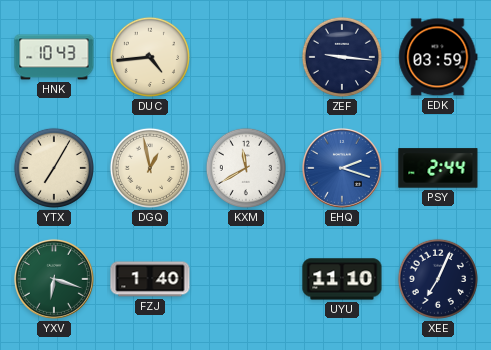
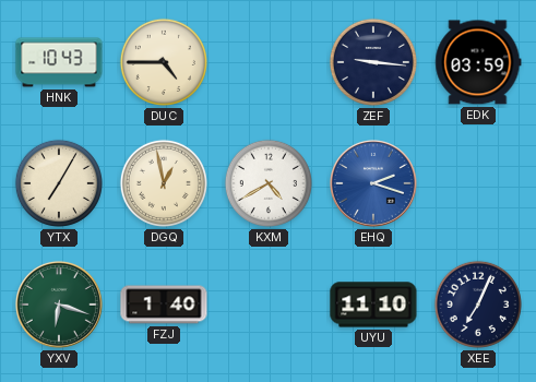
DUC: 4:44 -> 4:45 (164, 62)
KXM: 11:40 -> 4:40 (269, 183)
PSY: 2:44 -> none (438, 168)
